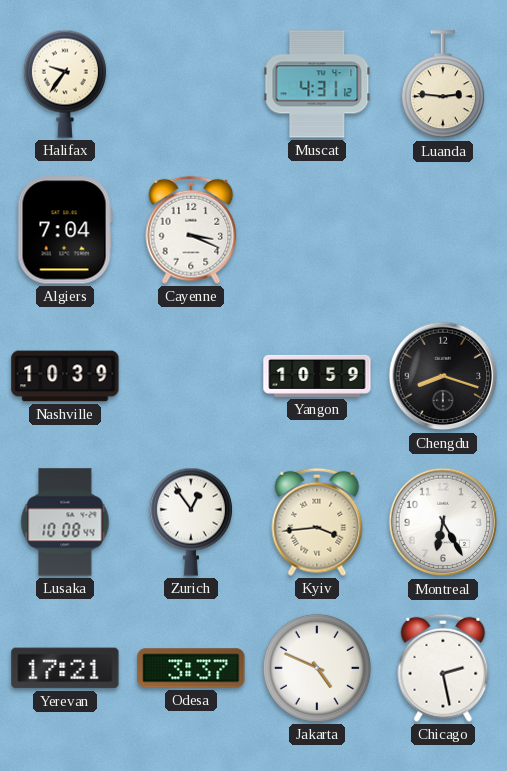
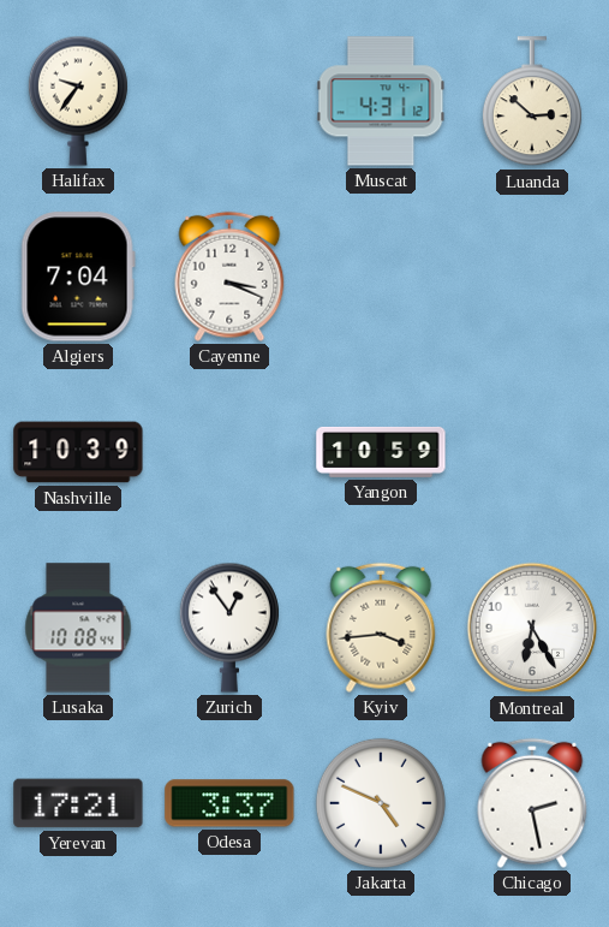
Luanda: 2:46 -> 2:52 (532, 102)
Chengdu: 8:18 -> none (443, 376)
